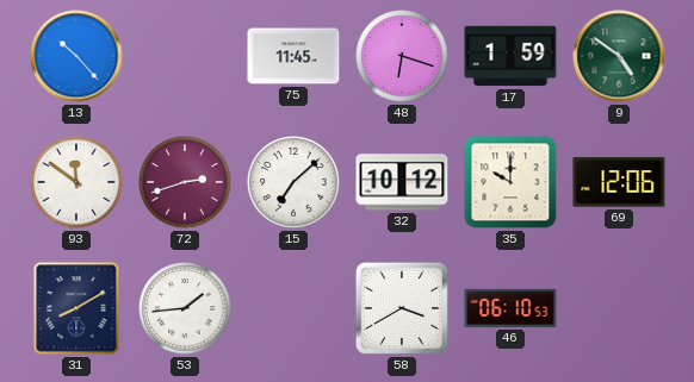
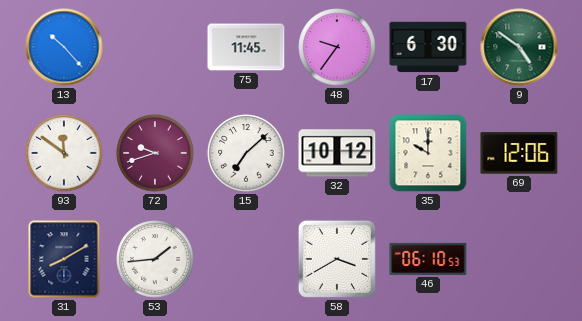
48: 6:18 -> 9:36 (337, 47)
17: 1:59 -> 6:30 (428, 47)
72: 2:42 -> 9:42 (155, 153)
